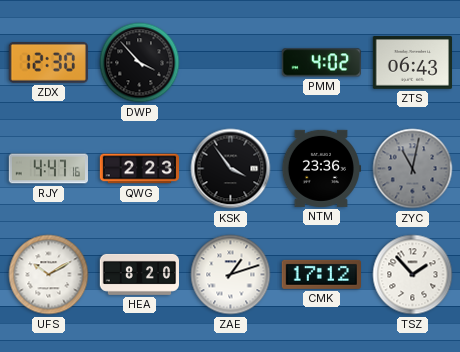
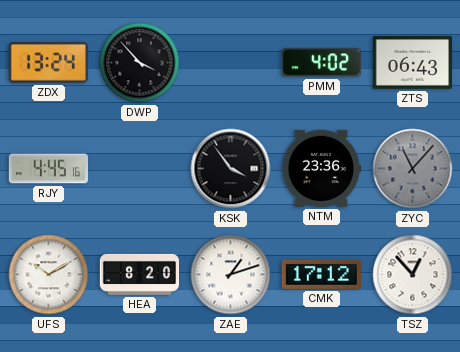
ZDX: 12:30 -> 13:24 (48, 62)
RJY: 4:47 -> 4:45 (48, 169)
QWG: 2:23 -> none (140, 169)
ZYC: 11:02 -> 11:07 (413, 169)
TSZ: 1:53 -> 12:53 (413, 275)
